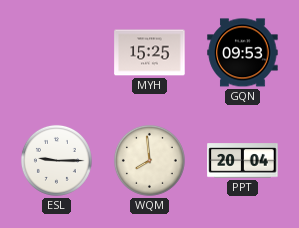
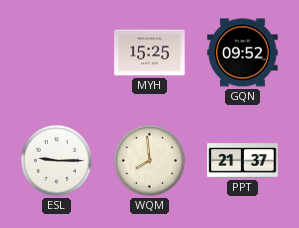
GQN: 09:53 -> 09:52 (243, 53)
PPT: 20:04 -> 21:37 (243, 161)
